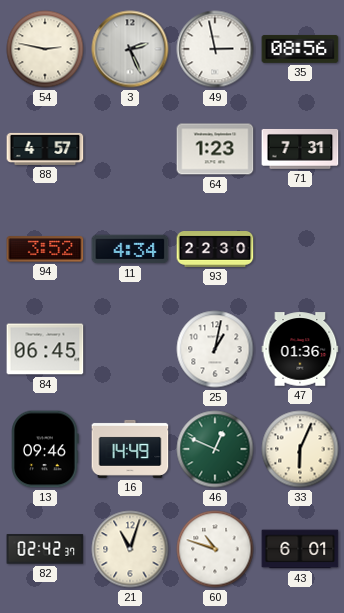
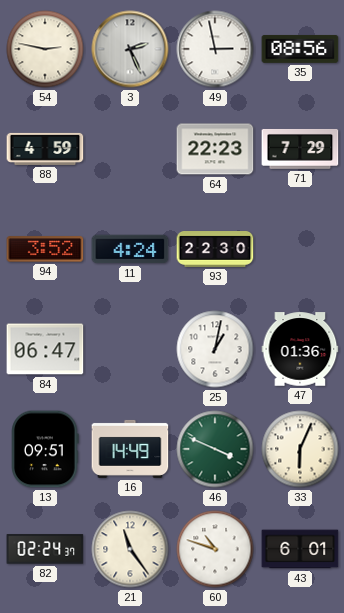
88: 4:57 -> 4:59 (45, 149)
64: 1:23 -> 22:23 (215, 149)
71: 7:31 -> 7:29 (300, 149)
11: 4:34 -> 4:24 (130, 249)
84: 06:45 -> 06:47 (45, 349)
13: 09:46 -> 09:51 (45, 449)
46: 12:49 -> 3:49 (215, 449)
82: 02:42 -> 02:24 (45, 549)
21: 11:03 -> 11:24 (130, 549)
